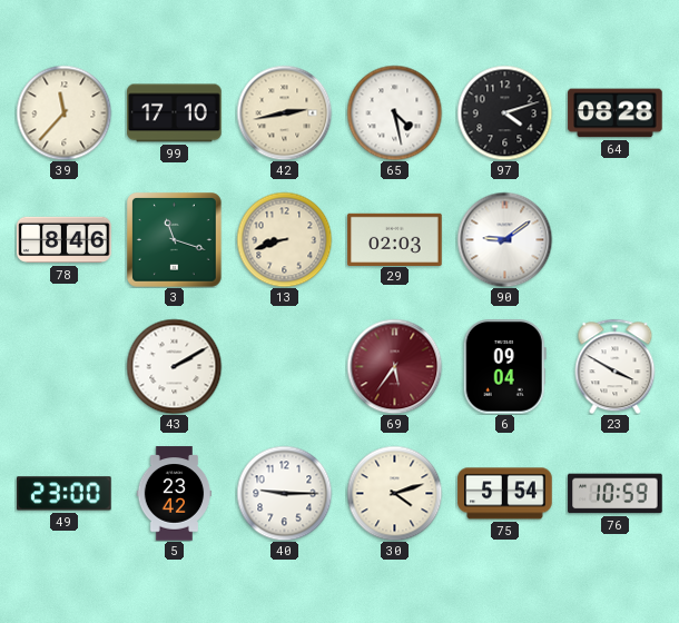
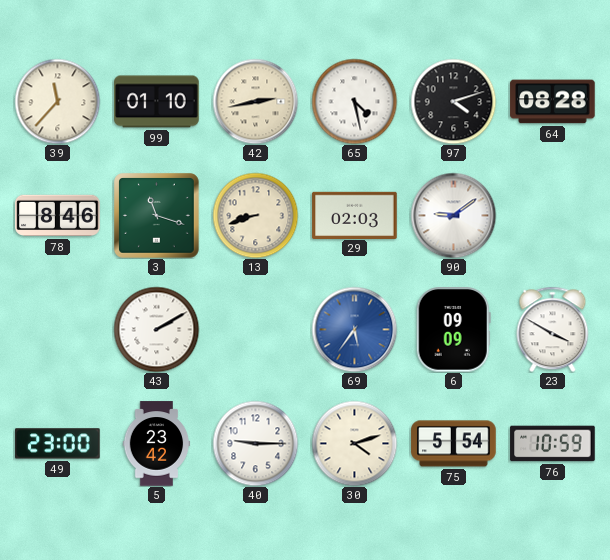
99: 17:10 -> 01:10 (157, 102)
69 dial: burgundy -> blue (354, 329)
6: 09:04 -> 09:09 (453, 330)
